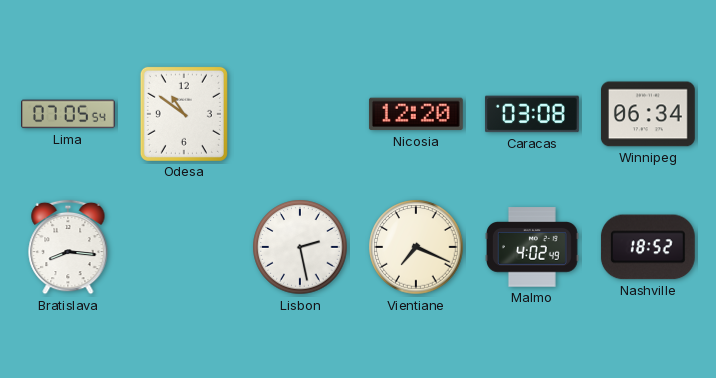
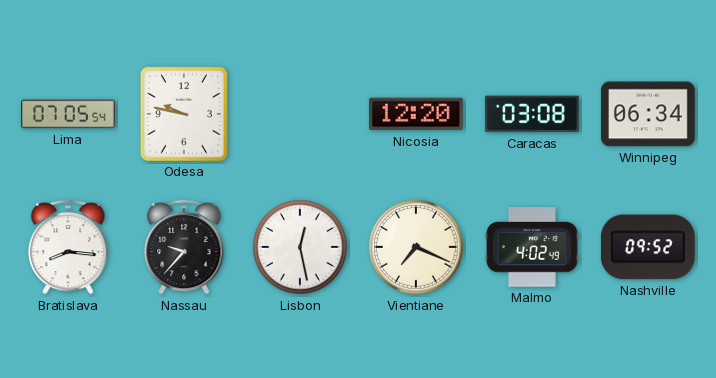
Odesa: 10:51 -> 9:47 (184, 114)
Nassau: none -> 9:37 (184, 247)
Lisbon: 2:28 -> 12:28 (300, 247)
Nashville: 18:52 -> 09:52 (648, 247)
